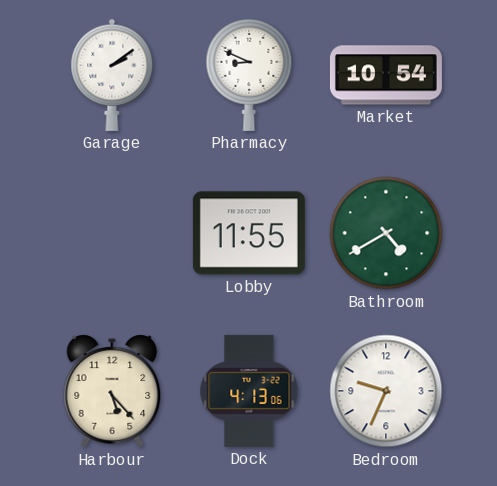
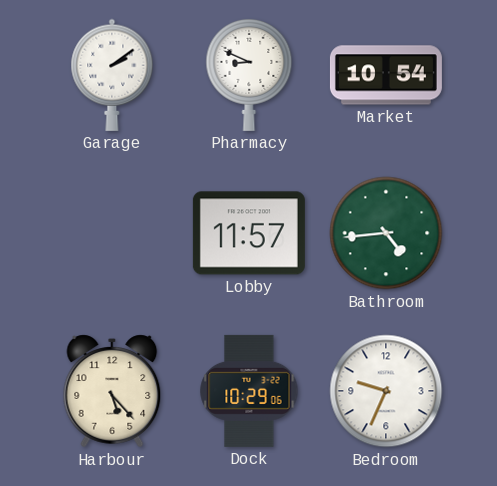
Lobby: 11:55 -> 11:57 (249, 233)
Bathroom: 4:40 -> 4:44 (386, 233)
Dock: 4:13 -> 10:29 (249, 391)
